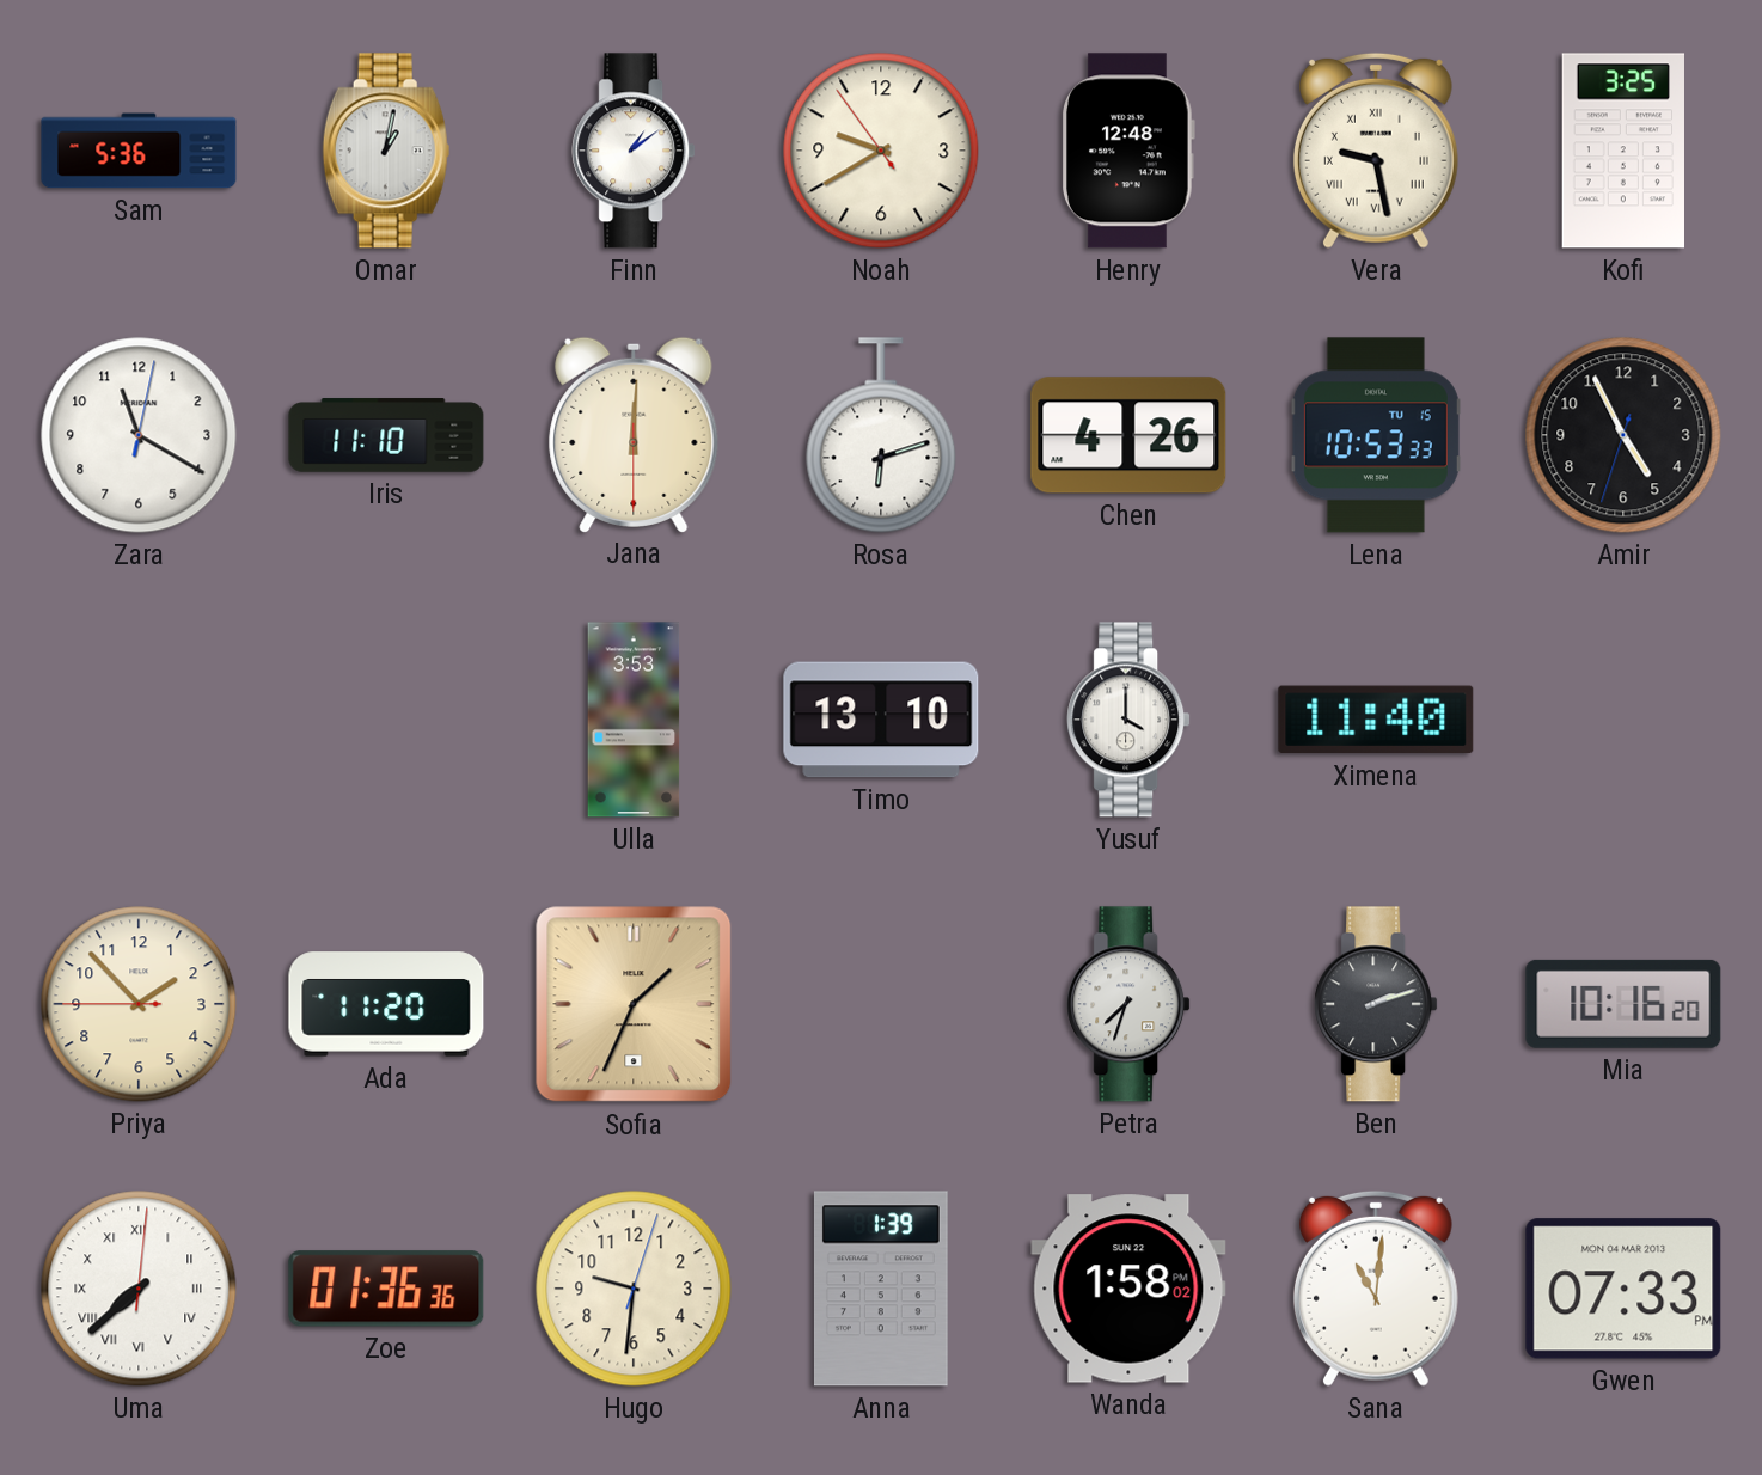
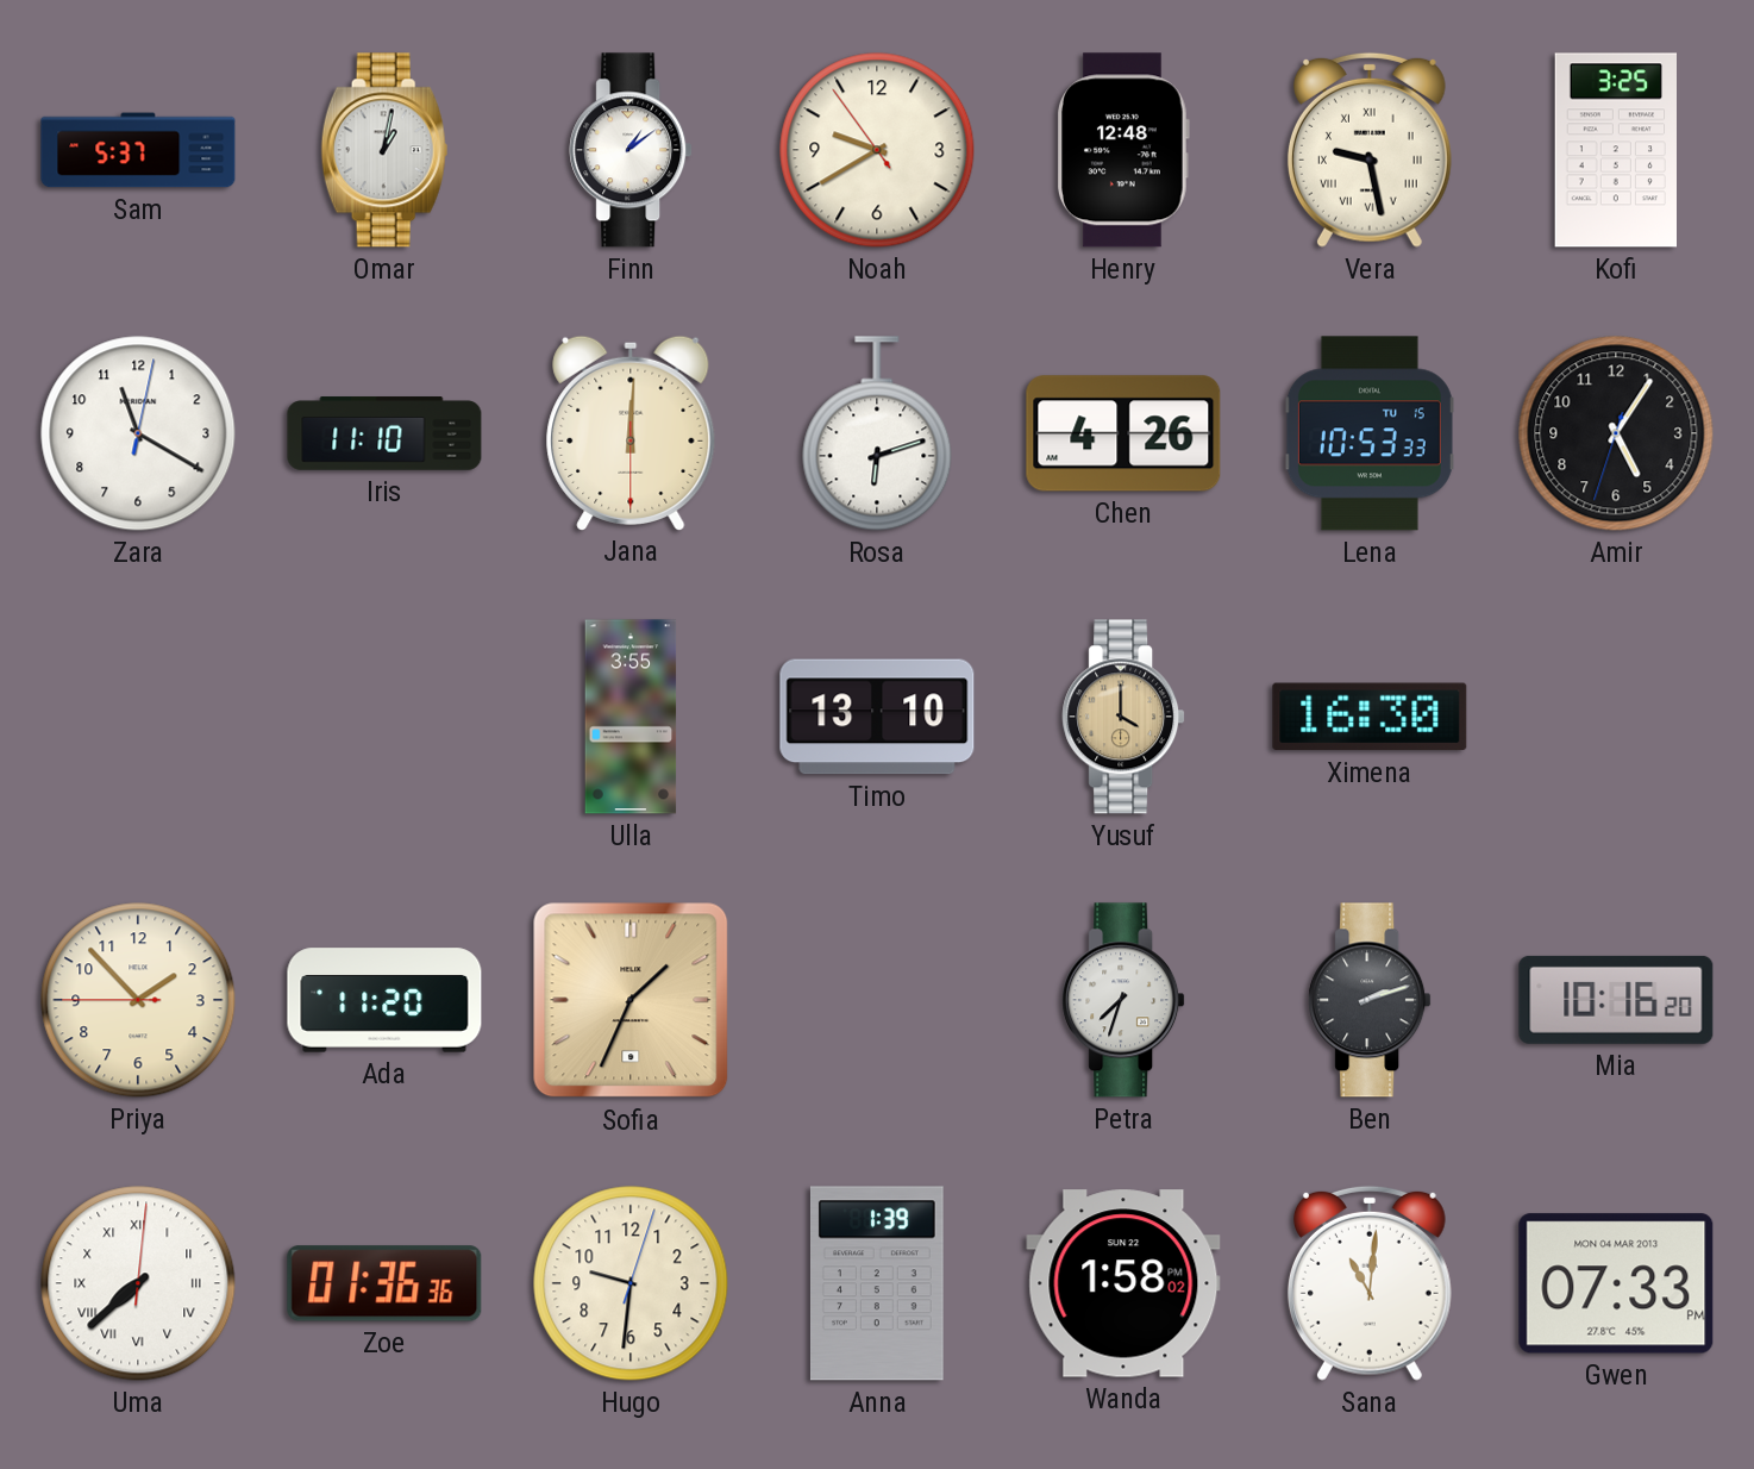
Sam: 5:36 -> 5:37 (138, 150)
Amir: 4:55 -> 5:05 (1616, 433)
Ulla: 3:53 -> 3:55 (631, 717)
Yusuf dial: white -> champagne (1123, 717)
Ximena: 11:40 -> 16:30 (1370, 717)
